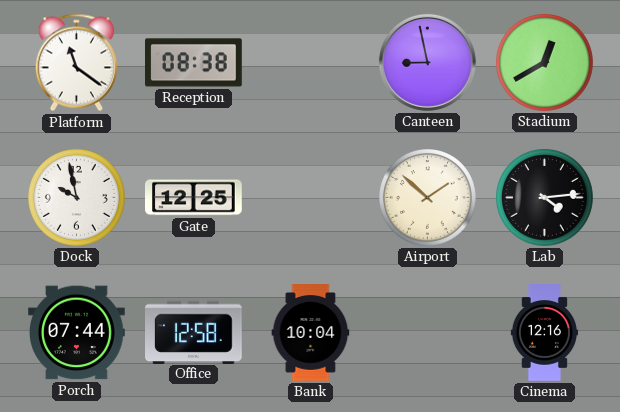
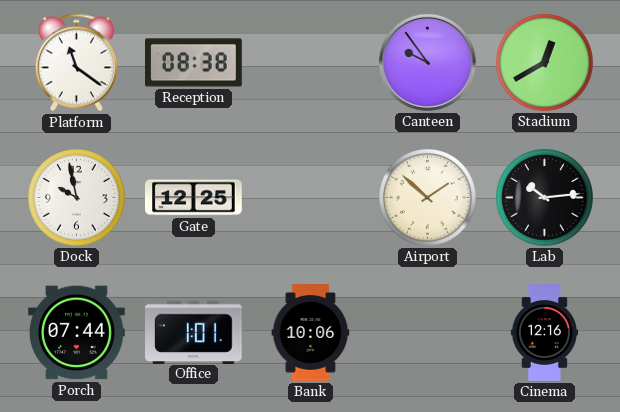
Canteen: 8:58 -> 9:54 (427, 62)
Lab: 4:14 -> 10:14 (545, 198)
Office: 12:58 -> 1:01 (194, 332)
Bank: 10:04 -> 10:06 (311, 333)
